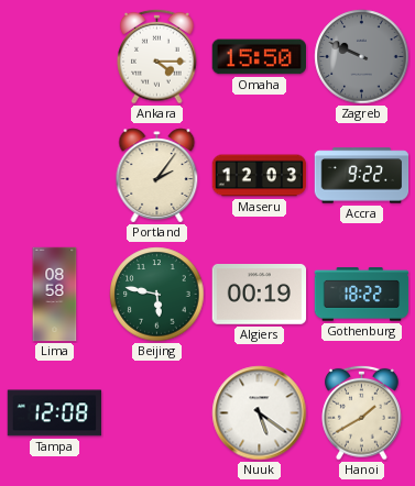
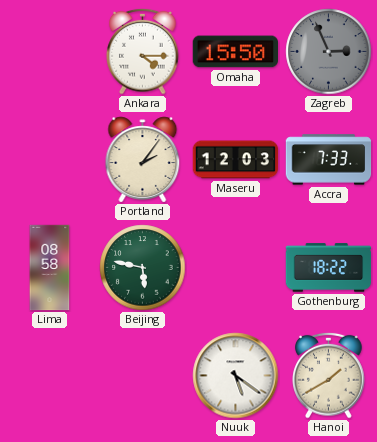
Zagreb: 9:49 -> 2:56 (329, 52)
Accra: 9:22 -> 7:33 (329, 160)
Algiers: 00:19 -> none (260, 295)
Tampa: 12:08 -> none (55, 413)
